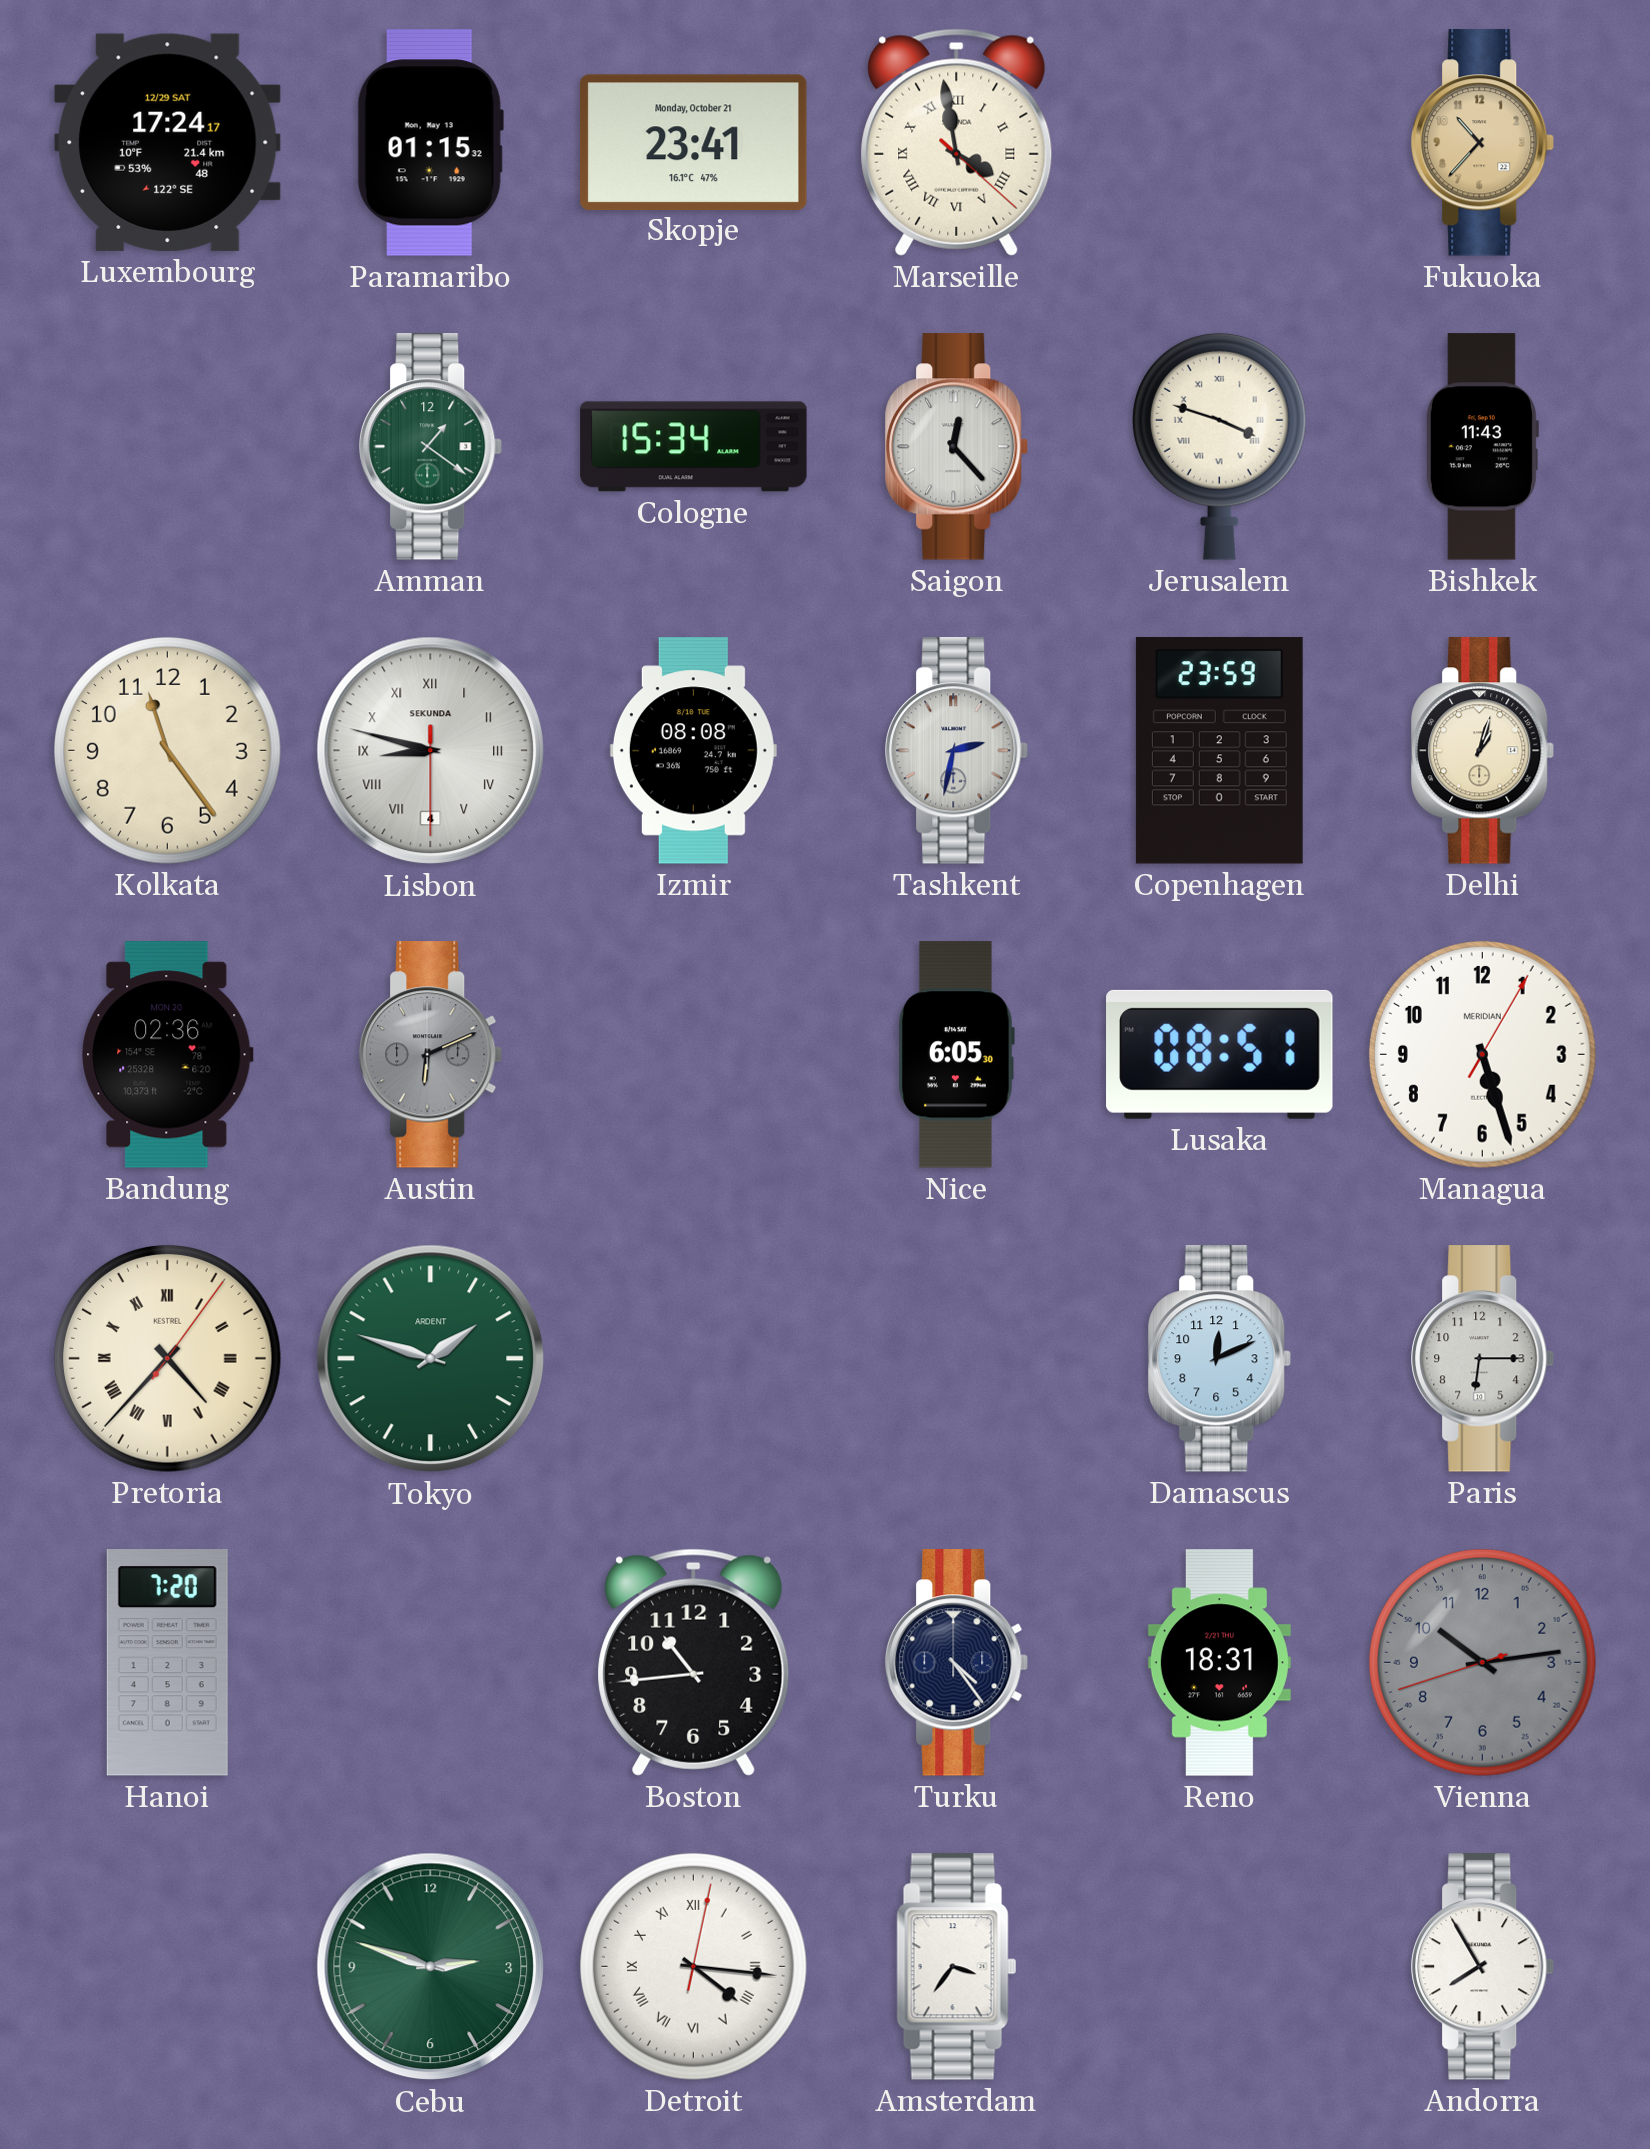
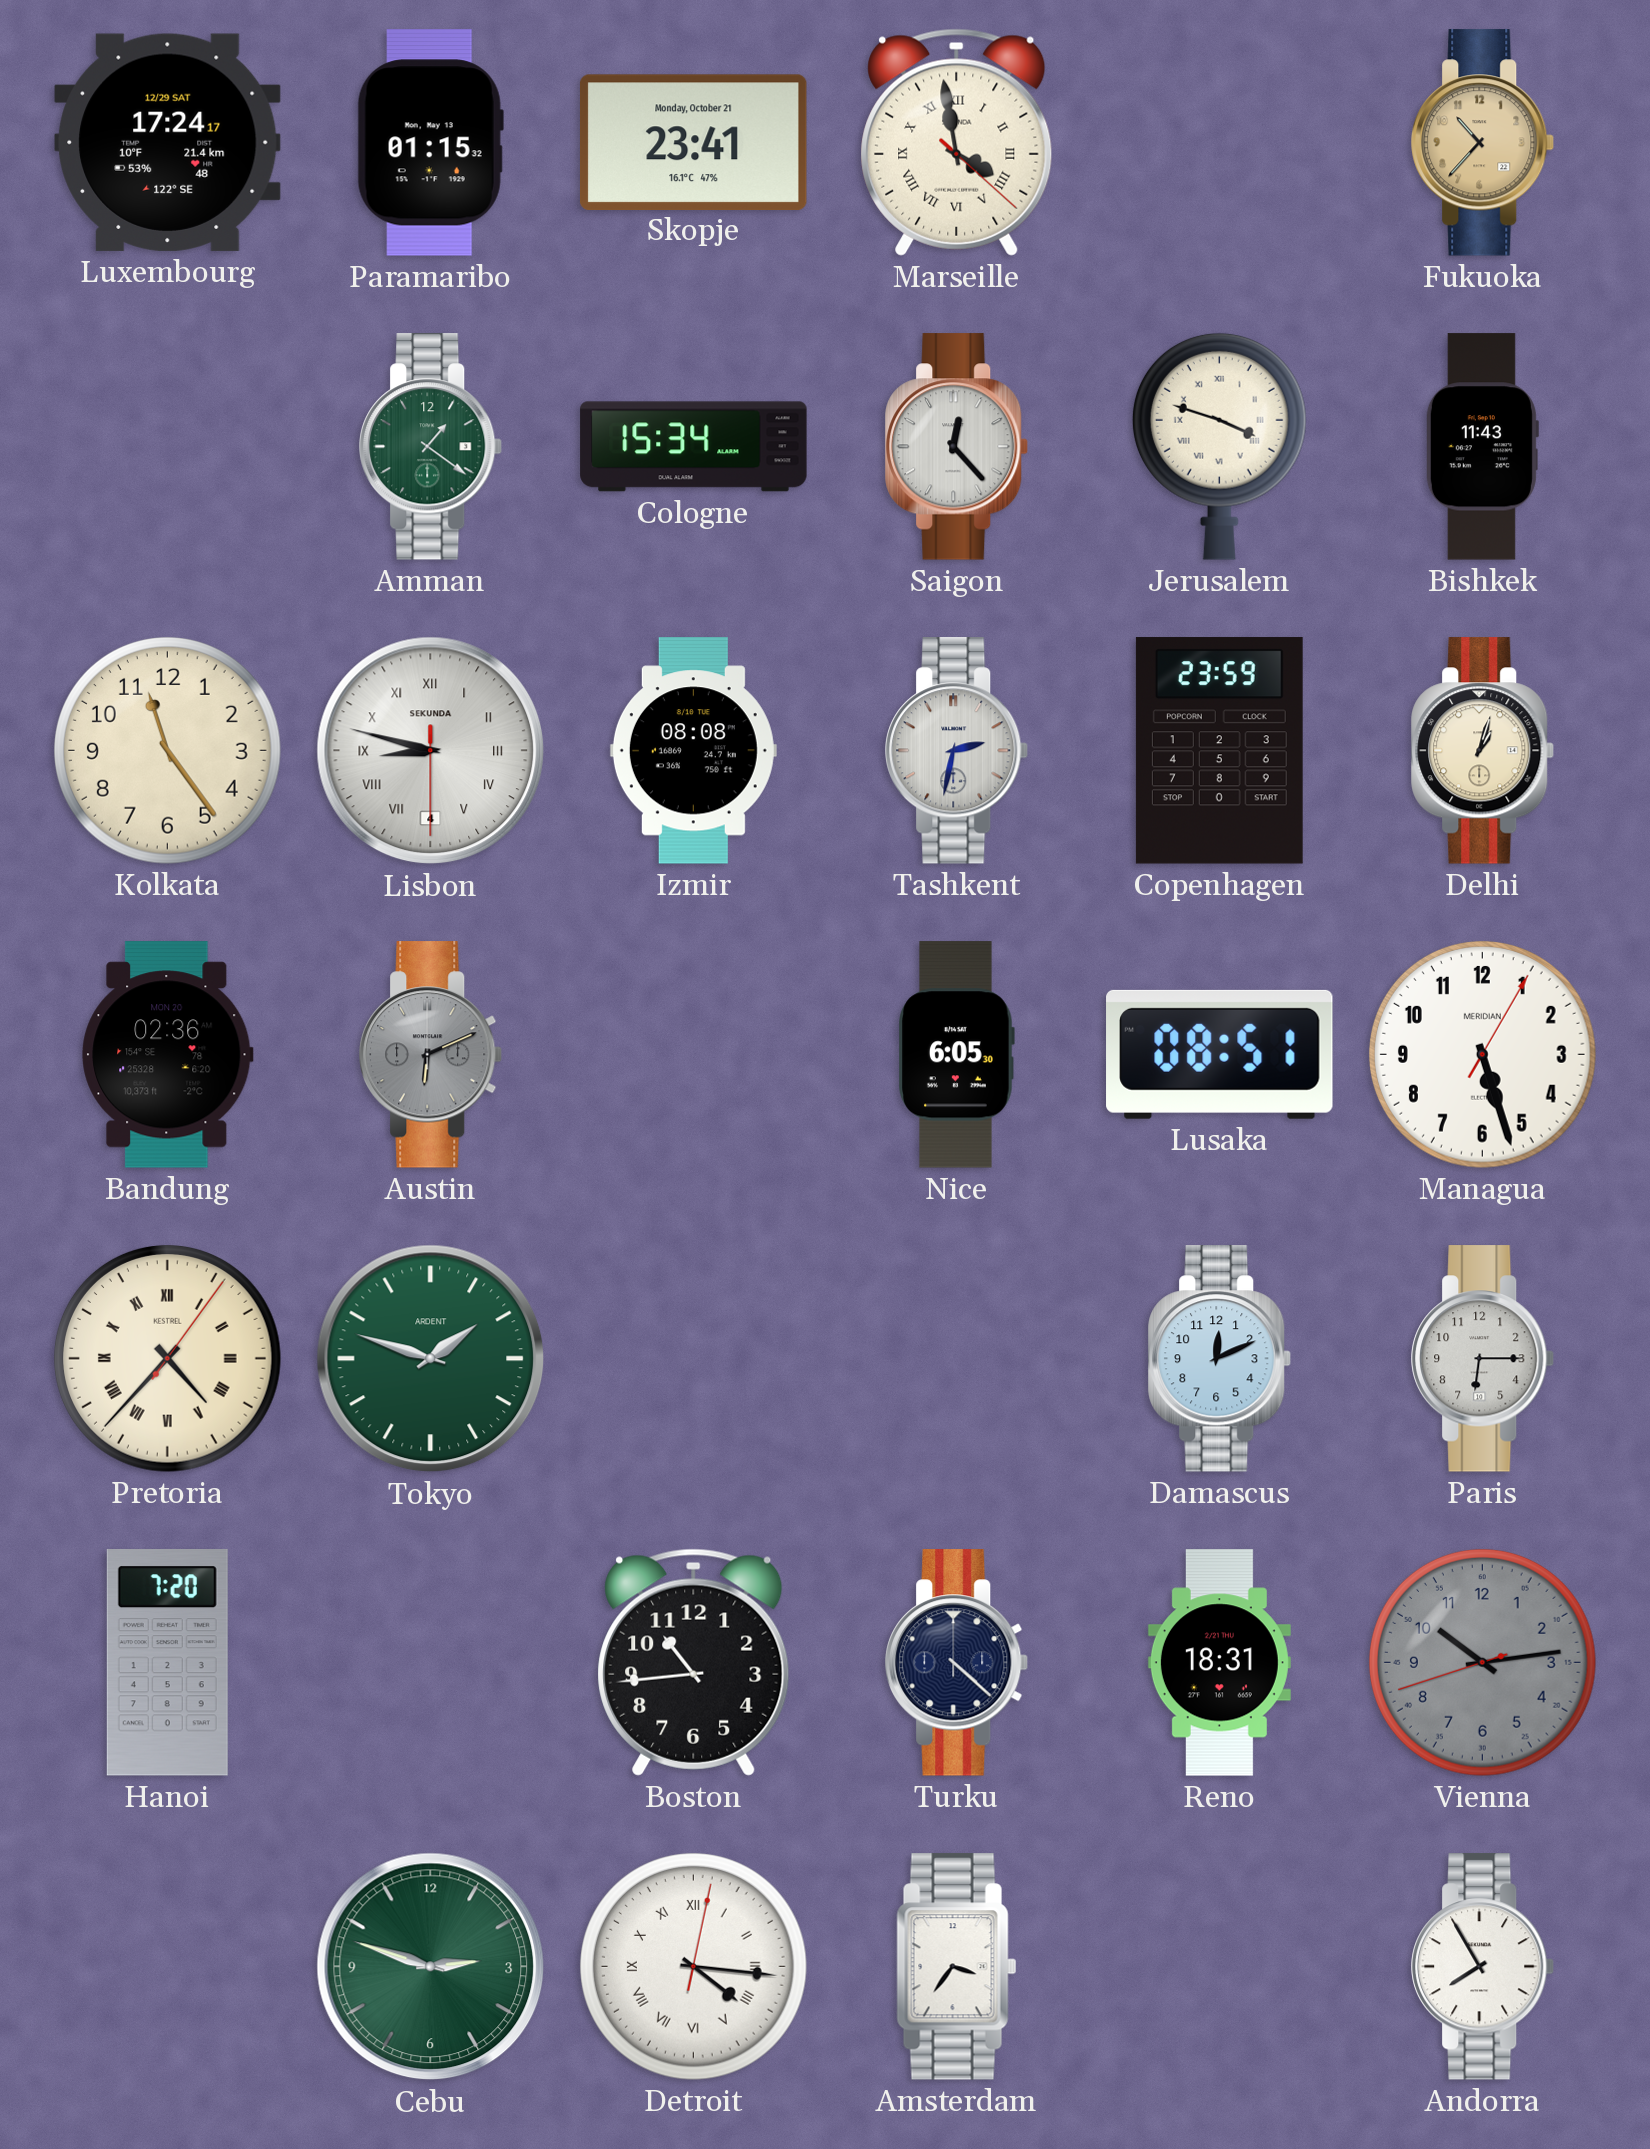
Turku: 4:24 -> 4:22 (957, 1663)
